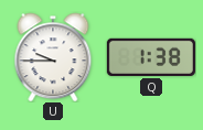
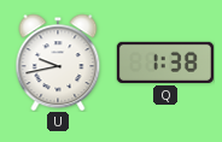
U: 9:45 -> 9:43 (58, 63)
